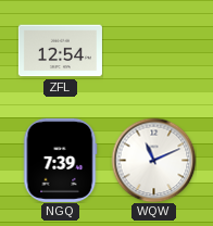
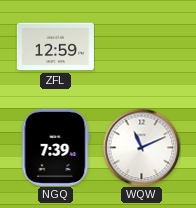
ZFL: 12:54 -> 12:59 (55, 47)
